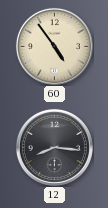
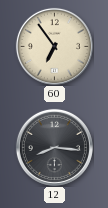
60: 4:54 -> 6:54 (54, 46)
